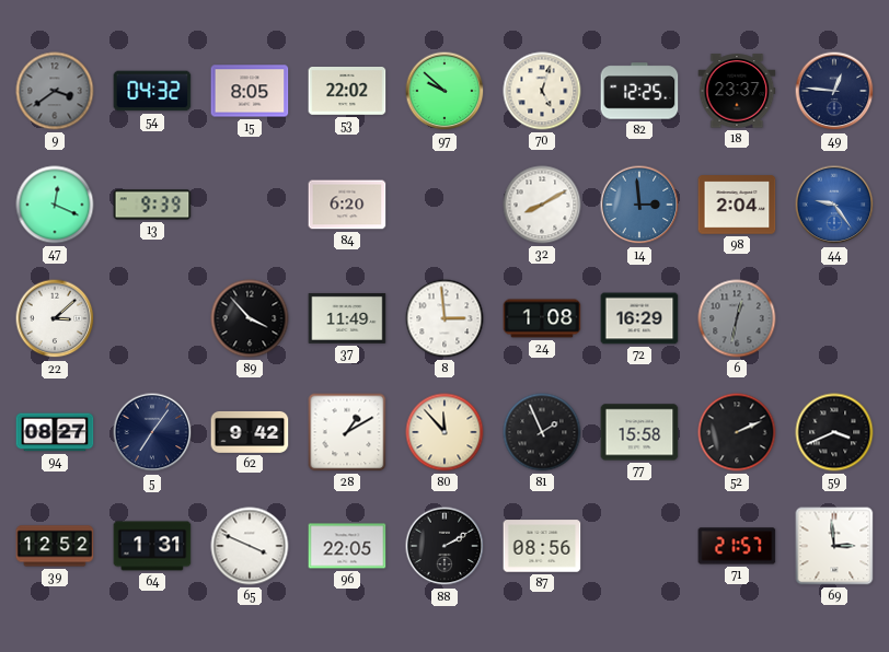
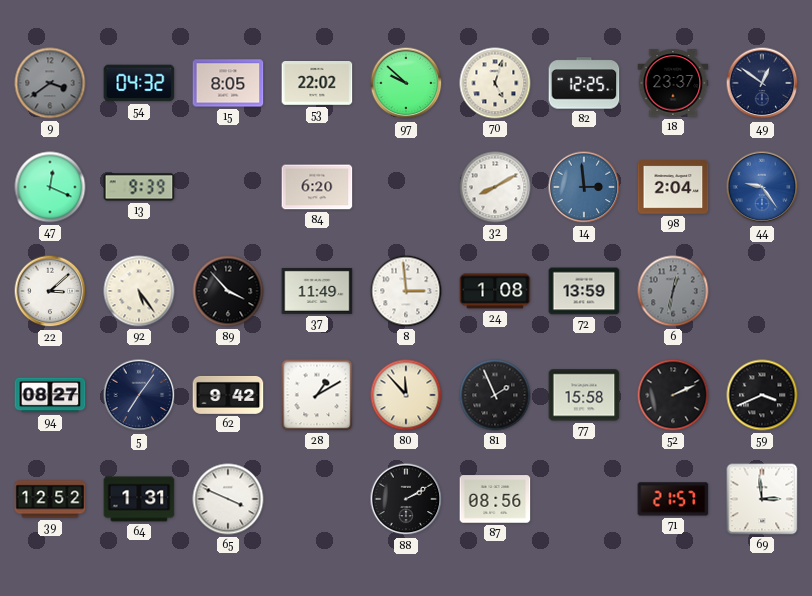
49: 12:46 -> 12:51 (762, 83)
92: none -> 5:24 (139, 291)
72: 16:29 -> 13:59 (584, 291)
96: 22:05 -> none (347, 546)
